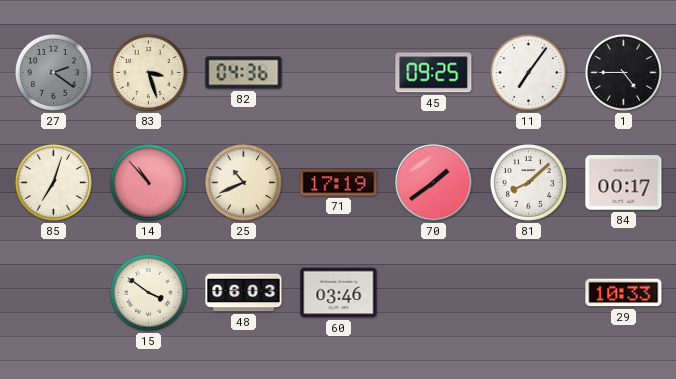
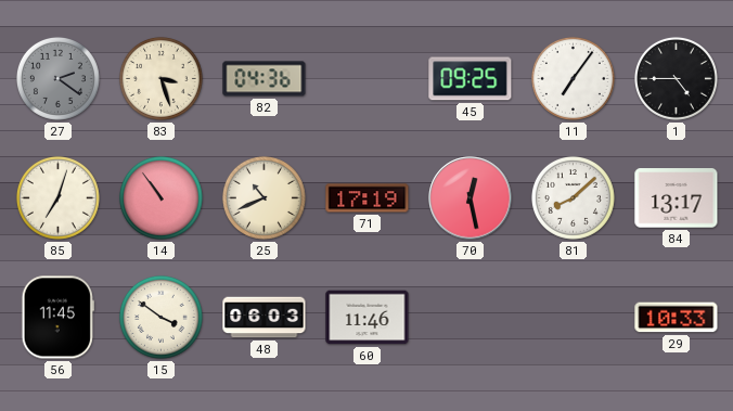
14: 10:53 -> 10:54 (160, 197)
70: 1:39 -> 12:28 (471, 198)
84: 00:17 -> 13:17 (677, 198)
56: none -> 11:45 (57, 318)
60: 03:46 -> 11:46 (368, 318)
